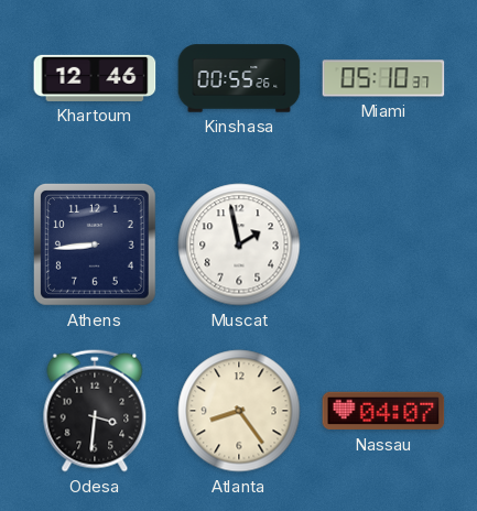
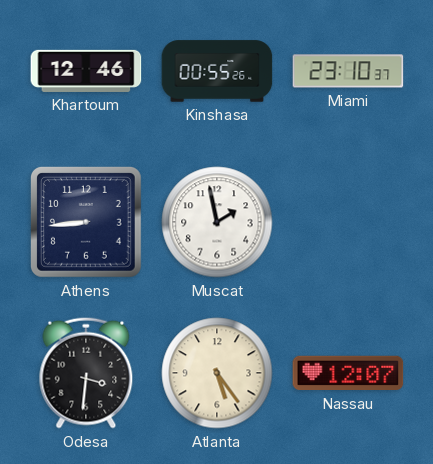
Miami: 05:10 -> 23:10 (348, 71)
Atlanta: 8:24 -> 5:24 (217, 373)
Nassau: 04:07 -> 12:07 (348, 373)
